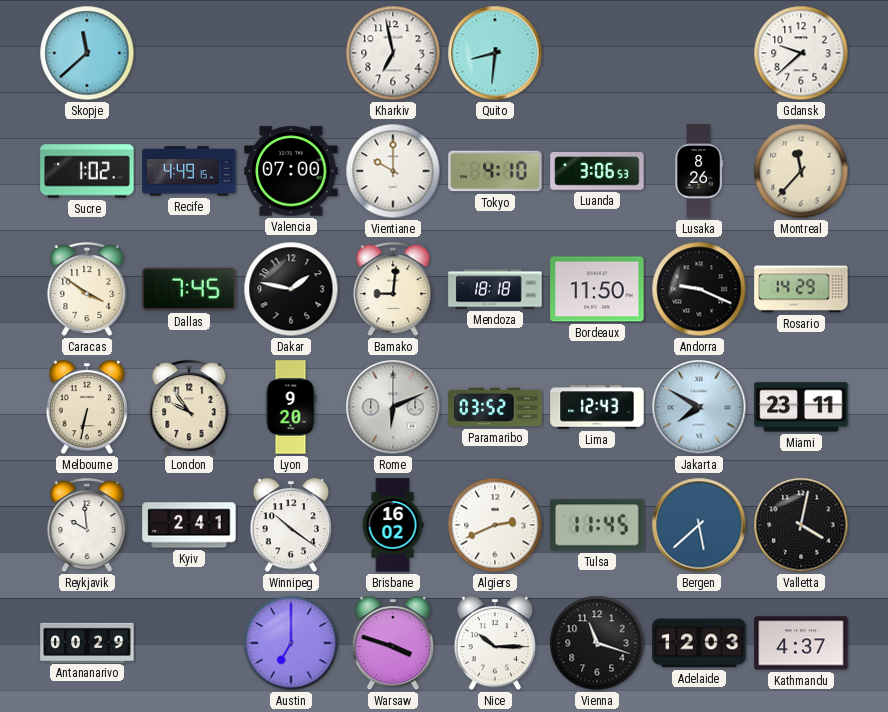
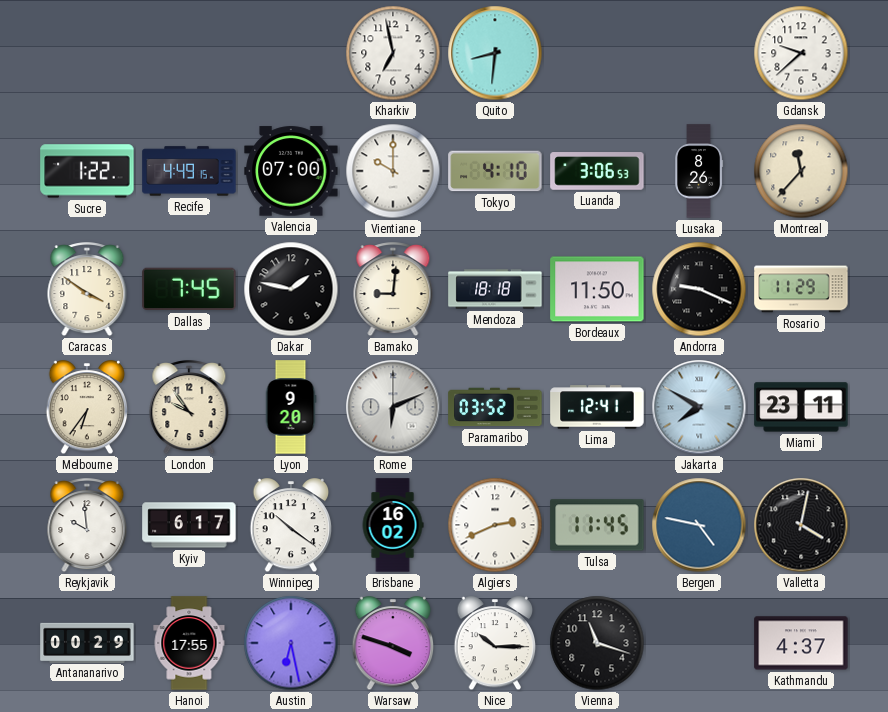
Skopje: 11:38 -> none (87, 53)
Sucre: 1:02 -> 1:22 (87, 171)
Rosario: 14:29 -> 11:29 (801, 289)
Melbourne: 6:32 -> 6:36 (87, 408)
Lima: 12:43 -> 12:41 (597, 407)
Kyiv: 2:41 -> 6:17 (189, 525)
Bergen: 5:38 -> 4:47 (699, 525)
Hanoi: none -> 17:55 (189, 643)
Austin: 7:00 -> 6:28 (291, 643)
Adelaide: 12:03 -> none (699, 643)
